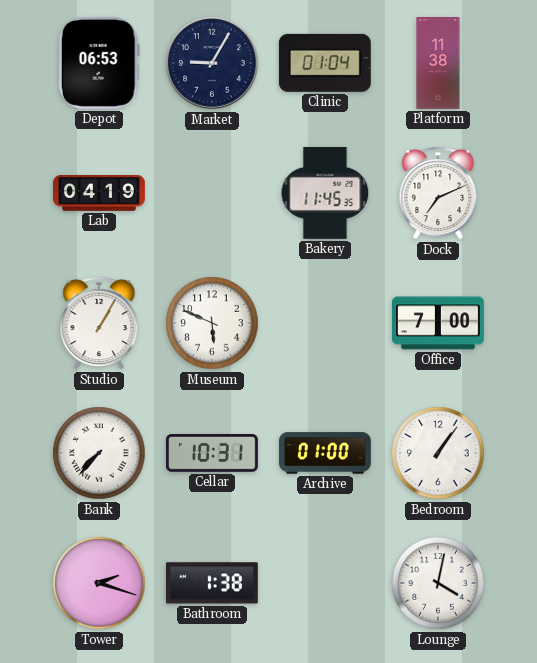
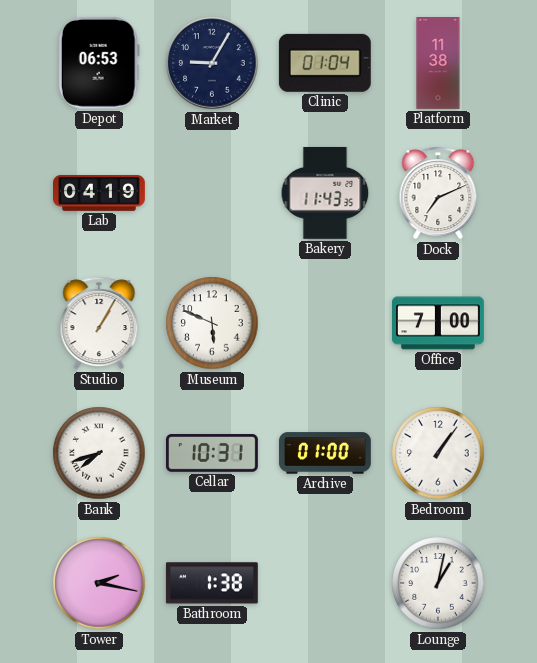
Bakery: 11:45 -> 11:43 (325, 193)
Bank: 7:37 -> 7:42 (99, 453)
Tower: 2:18 -> 2:17 (99, 583)
Lounge: 4:02 -> 1:02 (438, 583)
